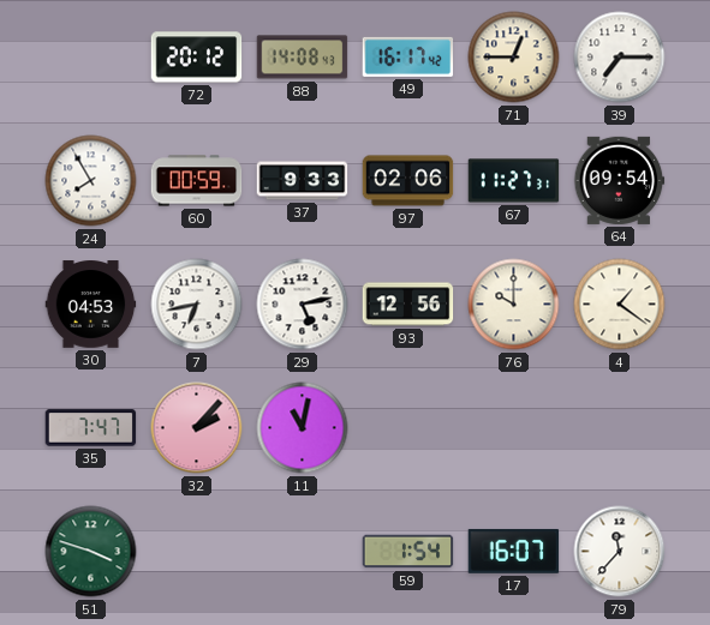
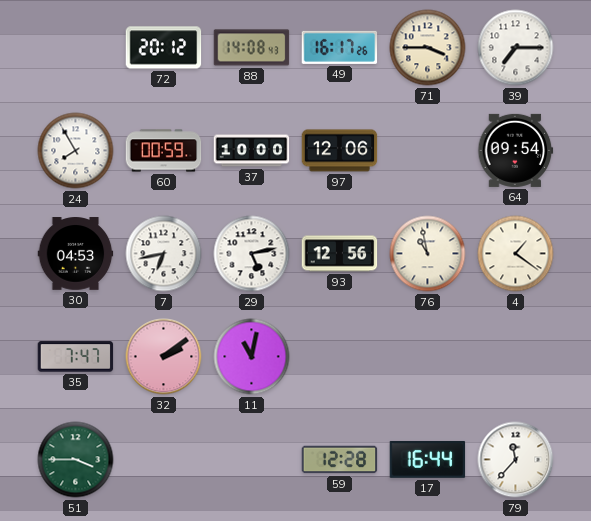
49: 16:17:42 -> 16:17:26 (340, 47)
71: 12:45 -> 3:45 (428, 48)
37: 9:33 -> 10:00 (252, 151)
97: 02:06 -> 12:06 (340, 151)
67: 11:27 -> none (514, 181)
76: 10:00 -> 10:58 (428, 254)
32: 2:07 -> 2:09 (164, 357)
51: 3:48 -> 3:45 (76, 460)
59: 1:54 -> 12:28 (340, 460)
17: 16:07 -> 16:44 (428, 459)
